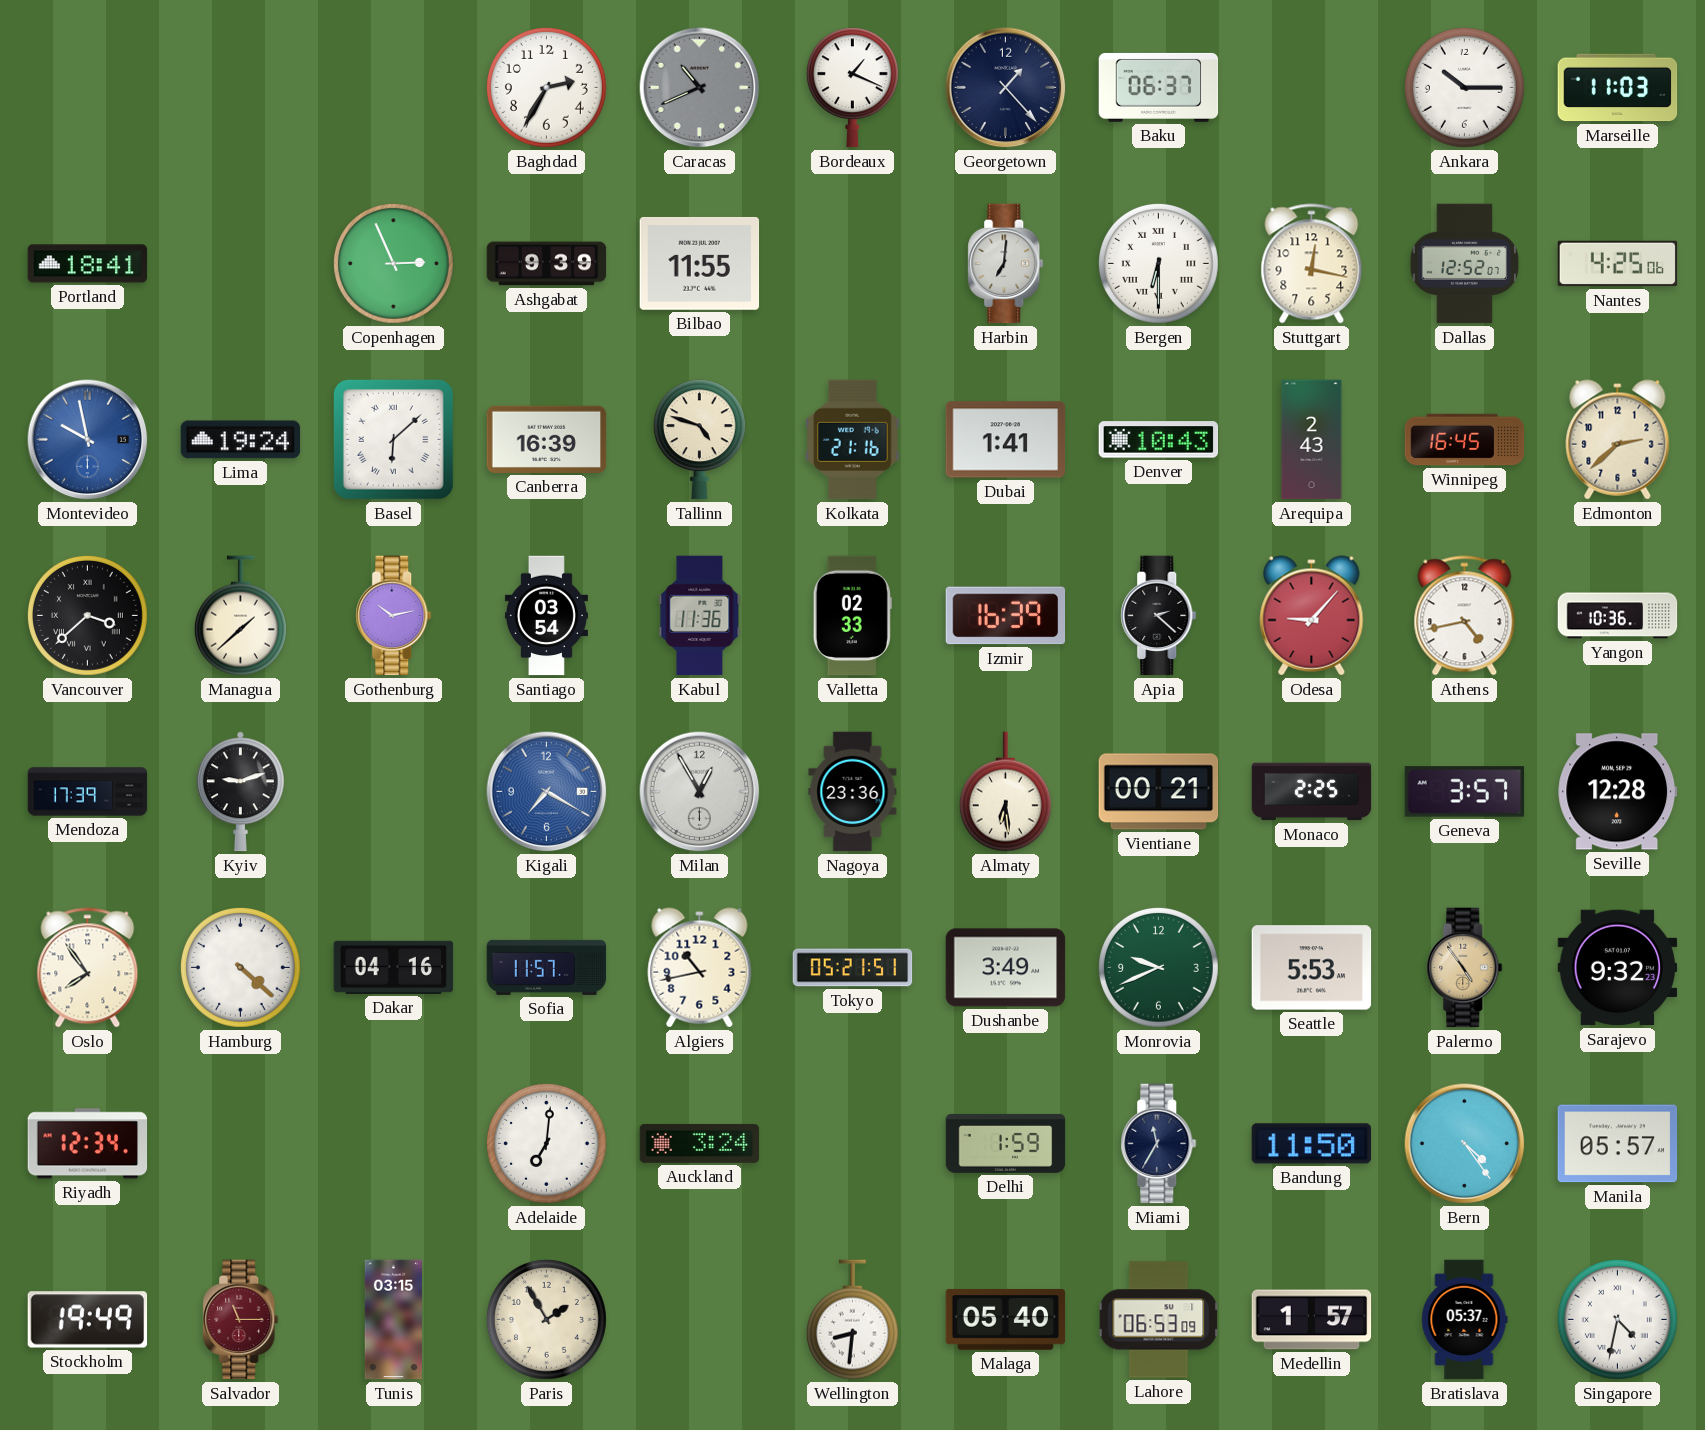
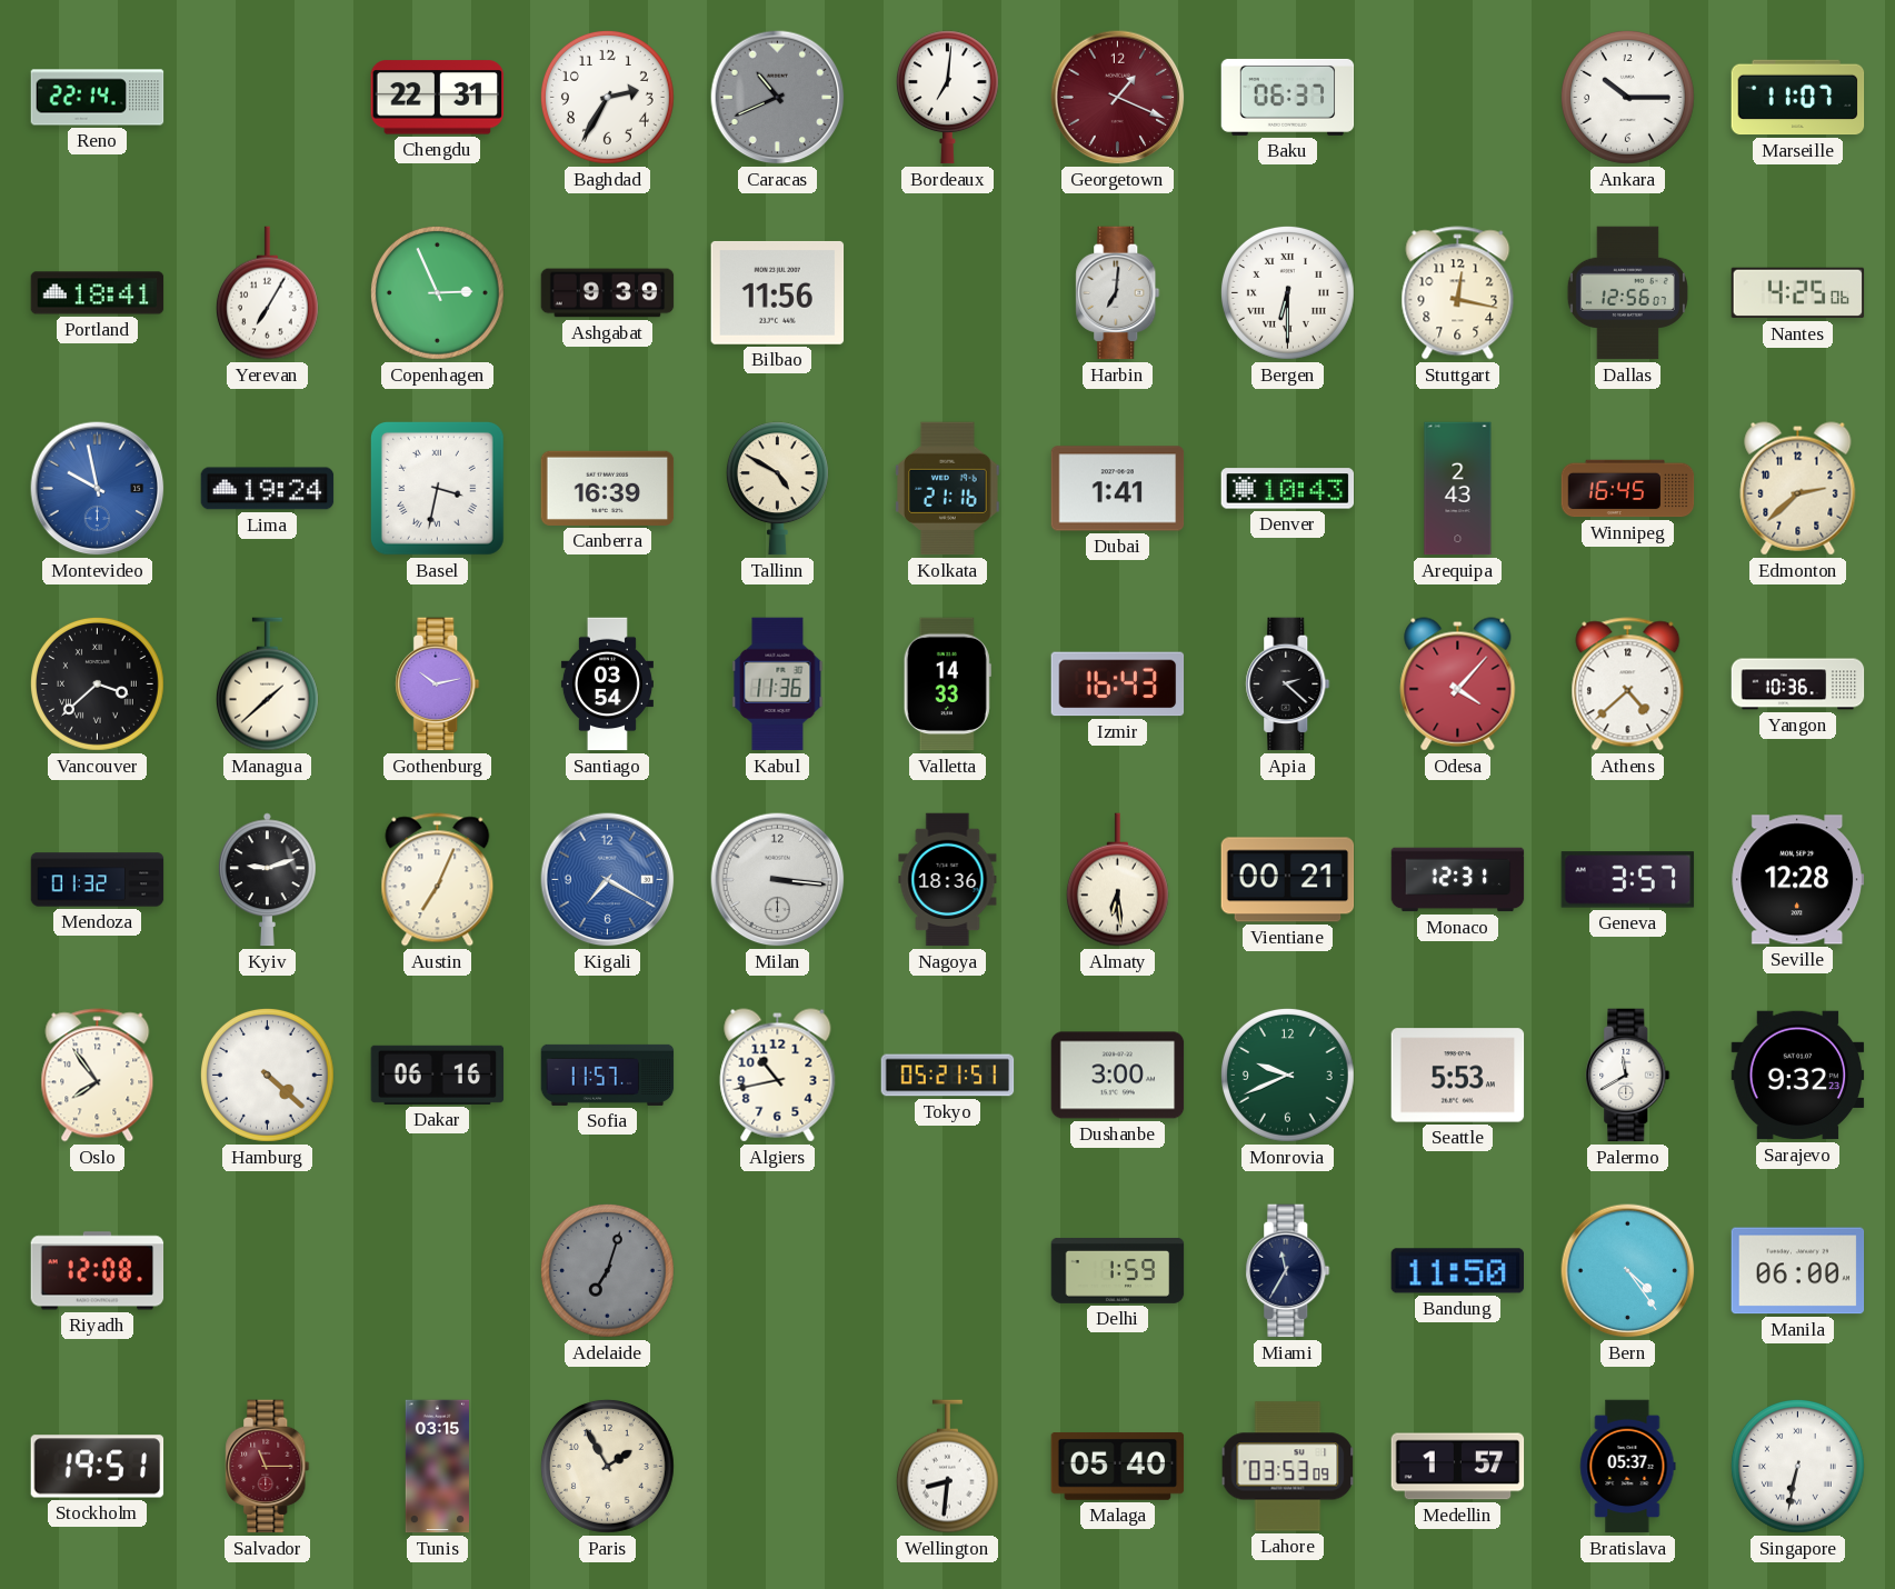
Reno: none -> 22:14 (98, 98)
Chengdu: none -> 22:31 (438, 98)
Bordeaux: 1:19 -> 7:01 (947, 98)
Georgetown: 1:23 -> 1:19 (1118, 98)
Georgetown dial: navy -> burgundy (1118, 98)
Marseille: 11:03 -> 11:07 (1798, 98)
Yerevan: none -> 7:05 (267, 293)
Bilbao: 11:55 -> 11:56 (778, 292)
Dallas: 12:52 -> 12:56 (1627, 293)
Basel: 6:08 -> 3:32 (437, 488)
Tallinn: 4:48 -> 4:50 (777, 489)
Valletta: 02:33 -> 14:33 (947, 684)
Izmir: 16:39 -> 16:43 (1118, 684)
Odesa: 9:07 -> 4:07 (1458, 684)
Athens: 4:43 -> 4:38 (1628, 684)
Mendoza: 17:39 -> 01:32 (98, 880)
Austin: none -> 7:04 (438, 880)
Milan: 12:55 -> 3:16 (778, 880)
Nagoya: 23:36 -> 18:36 (948, 880)
Monaco: 2:25 -> 12:31 (1458, 880)
Dakar: 04:16 -> 06:16 (438, 1075)
Dushanbe: 3:49 -> 3:00 (1118, 1076)
Palermo: 4:54 -> 11:40 (1628, 1076)
Palermo dial: champagne -> white (1628, 1076)
Riyadh: 12:34 -> 12:08 (98, 1271)
Adelaide: 7:01 -> 7:03 (607, 1270)
Adelaide dial: white -> grey (607, 1270)
Auckland: 3:24 -> none (700, 1143)
Manila: 05:57 -> 06:00 (1798, 1271)
Stockholm: 19:49 -> 19:51 (98, 1467)
Lahore: 06:53 -> 03:53 (1288, 1467)
Singapore: 4:32 -> 6:32 (1797, 1466)
